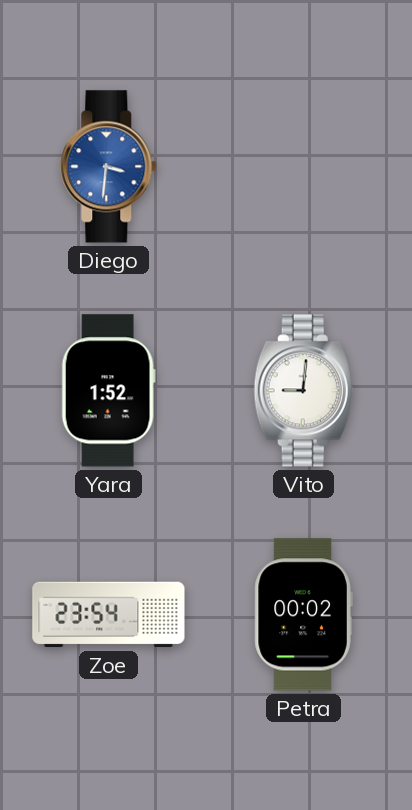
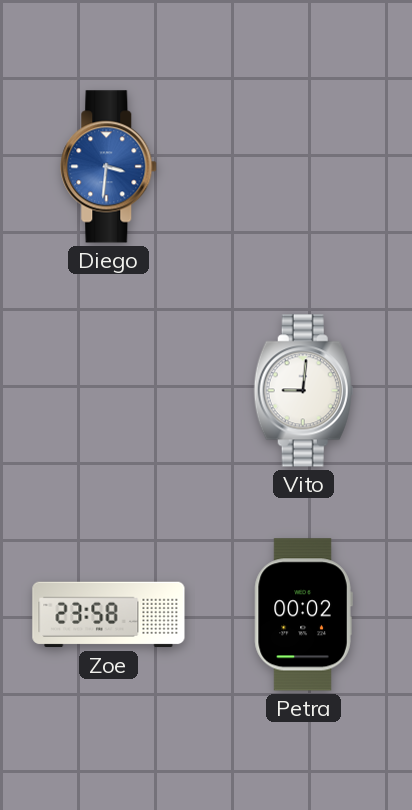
Yara: 1:52 -> none (108, 391)
Zoe: 23:54 -> 23:58 (109, 615)
